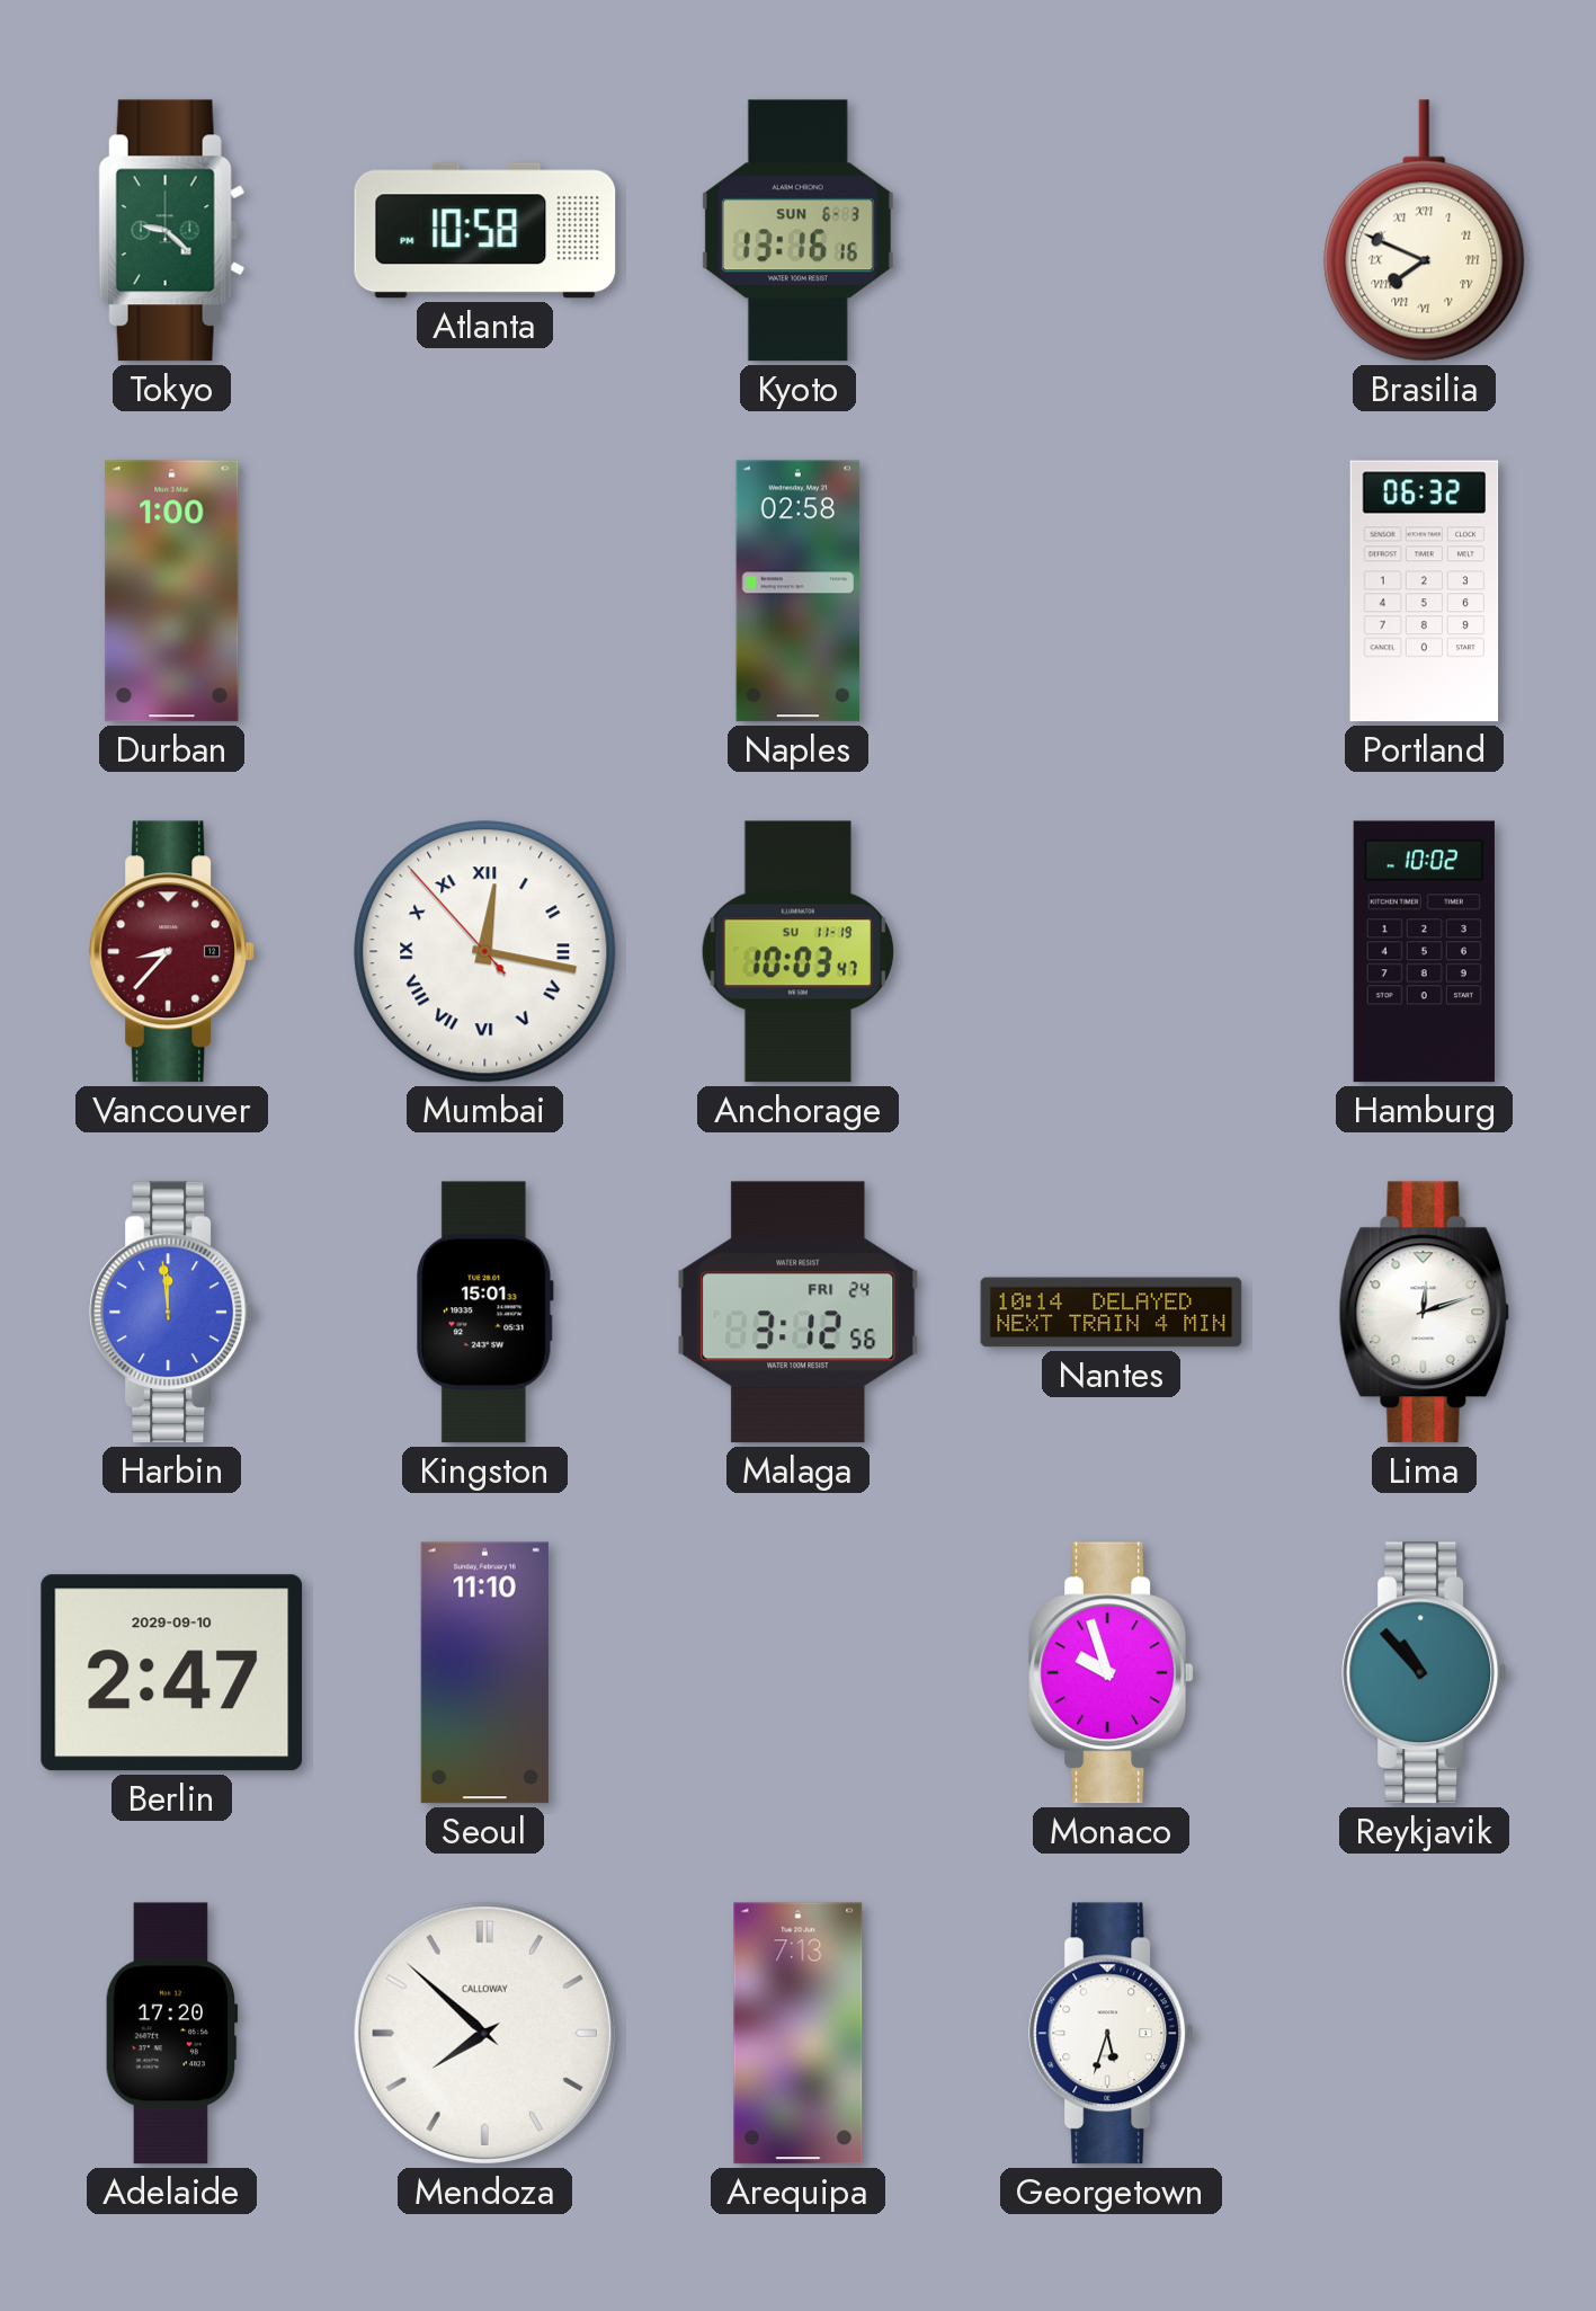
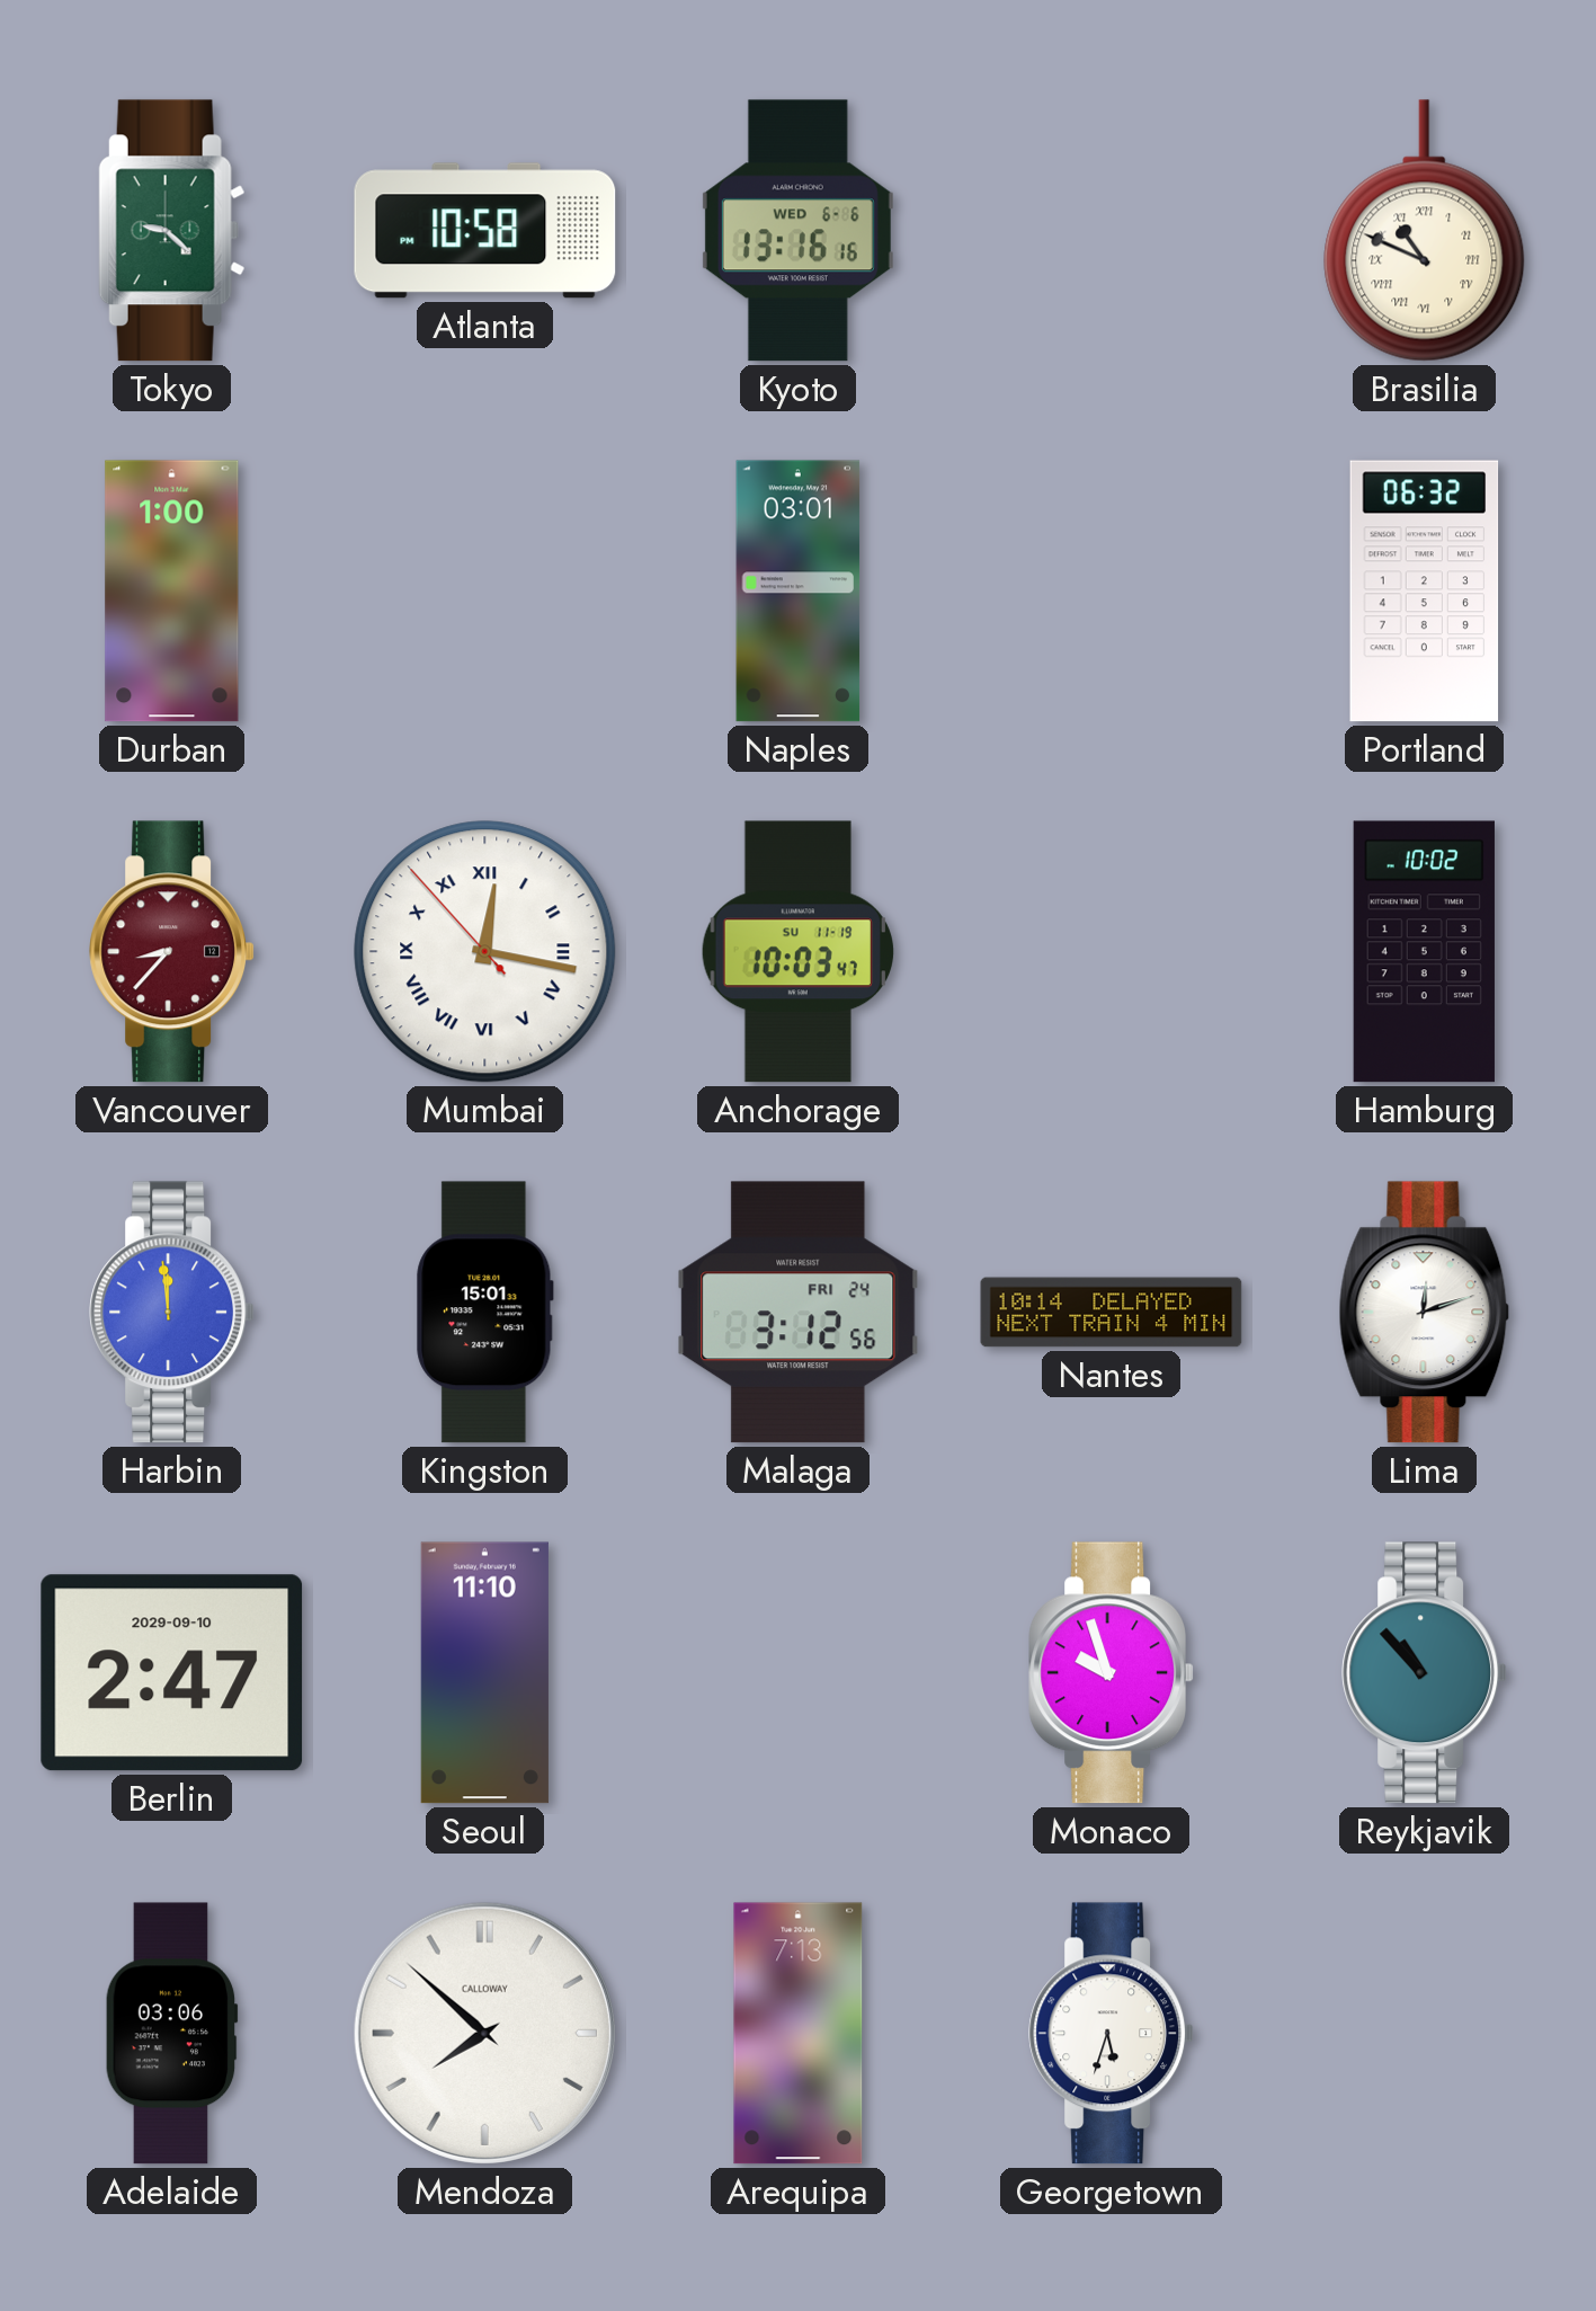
Kyoto date: SUN 6-3 -> WED 6-6 (797, 231)
Brasilia: 7:49 -> 10:49 (1425, 231)
Naples: 02:58 -> 03:01 (799, 592)
Adelaide: 17:20 -> 03:06 (171, 2034)
